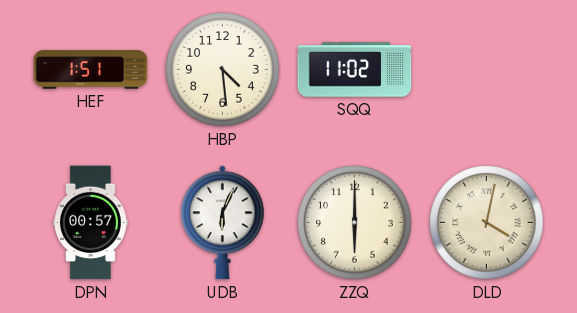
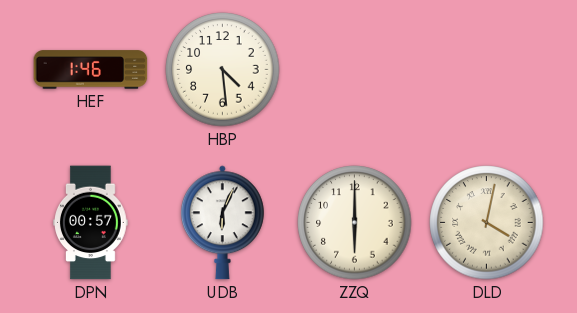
HEF: 1:51 -> 1:46 (91, 70)
SQQ: 11:02 -> none (355, 70)
